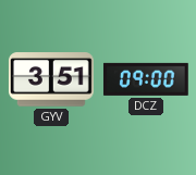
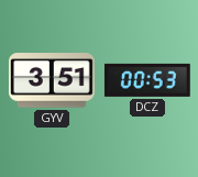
DCZ: 09:00 -> 00:53 (147, 80)
